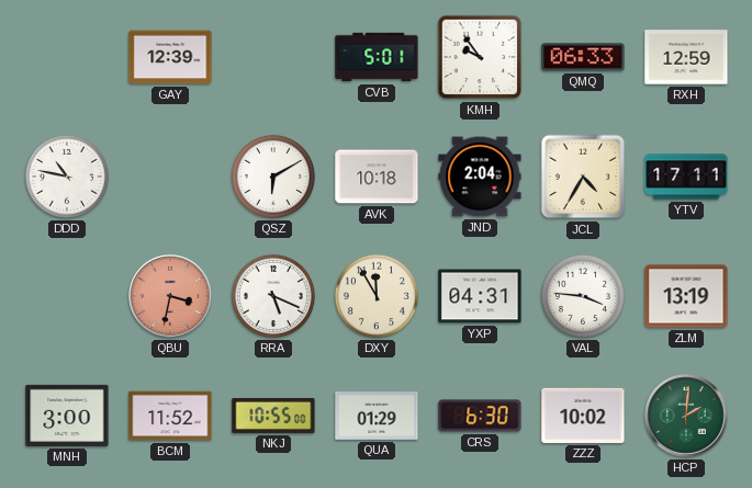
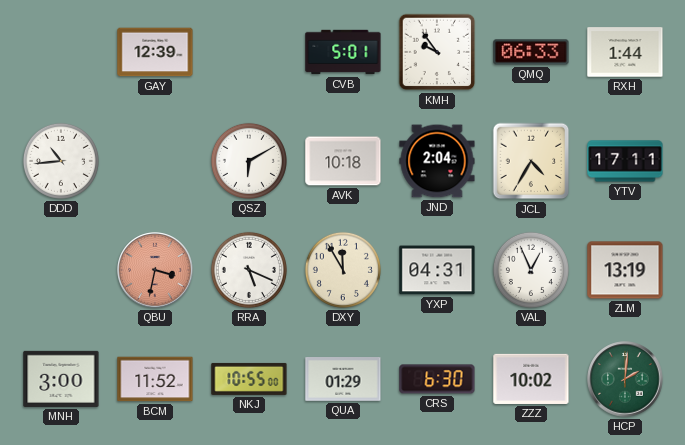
RXH: 12:59 -> 1:44 (625, 52)
DDD: 10:47 -> 10:44 (61, 161)
VAL: 3:46 -> 12:56 (531, 270)
